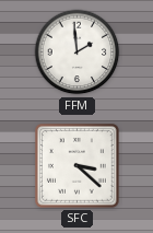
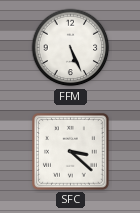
FFM: 1:59 -> 5:26 (71, 48)
